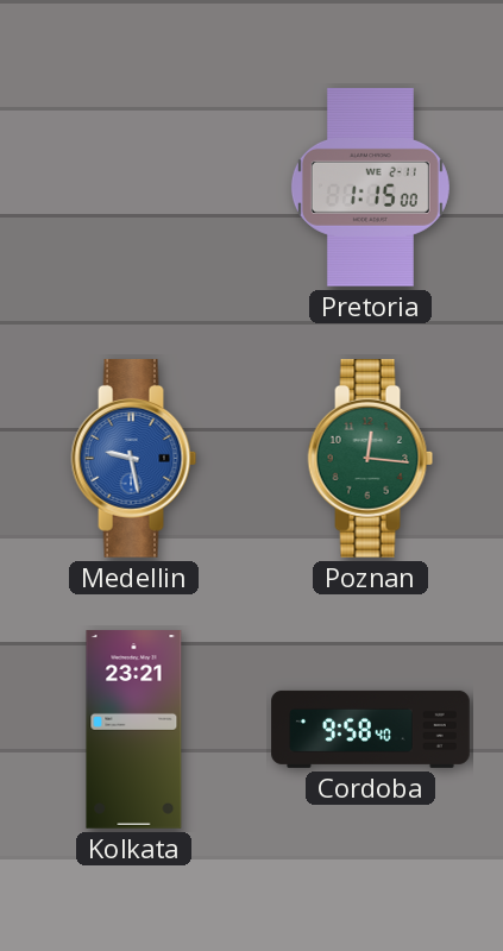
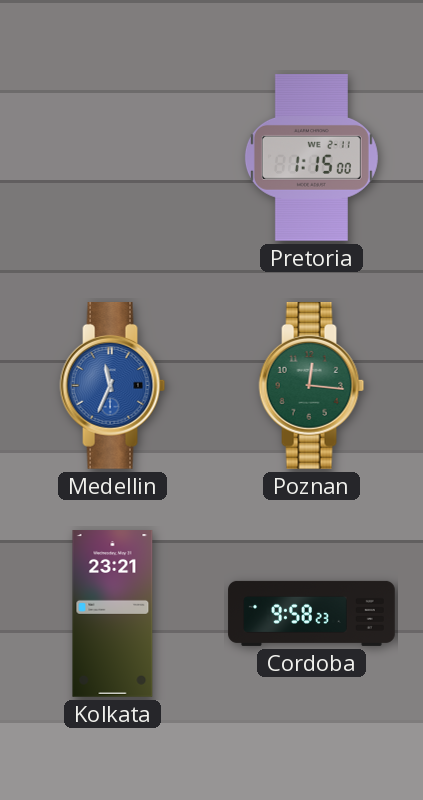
Medellin: 9:28 -> 11:34 (113, 386)
Cordoba: 9:58:40 -> 9:58:23 (312, 613)
